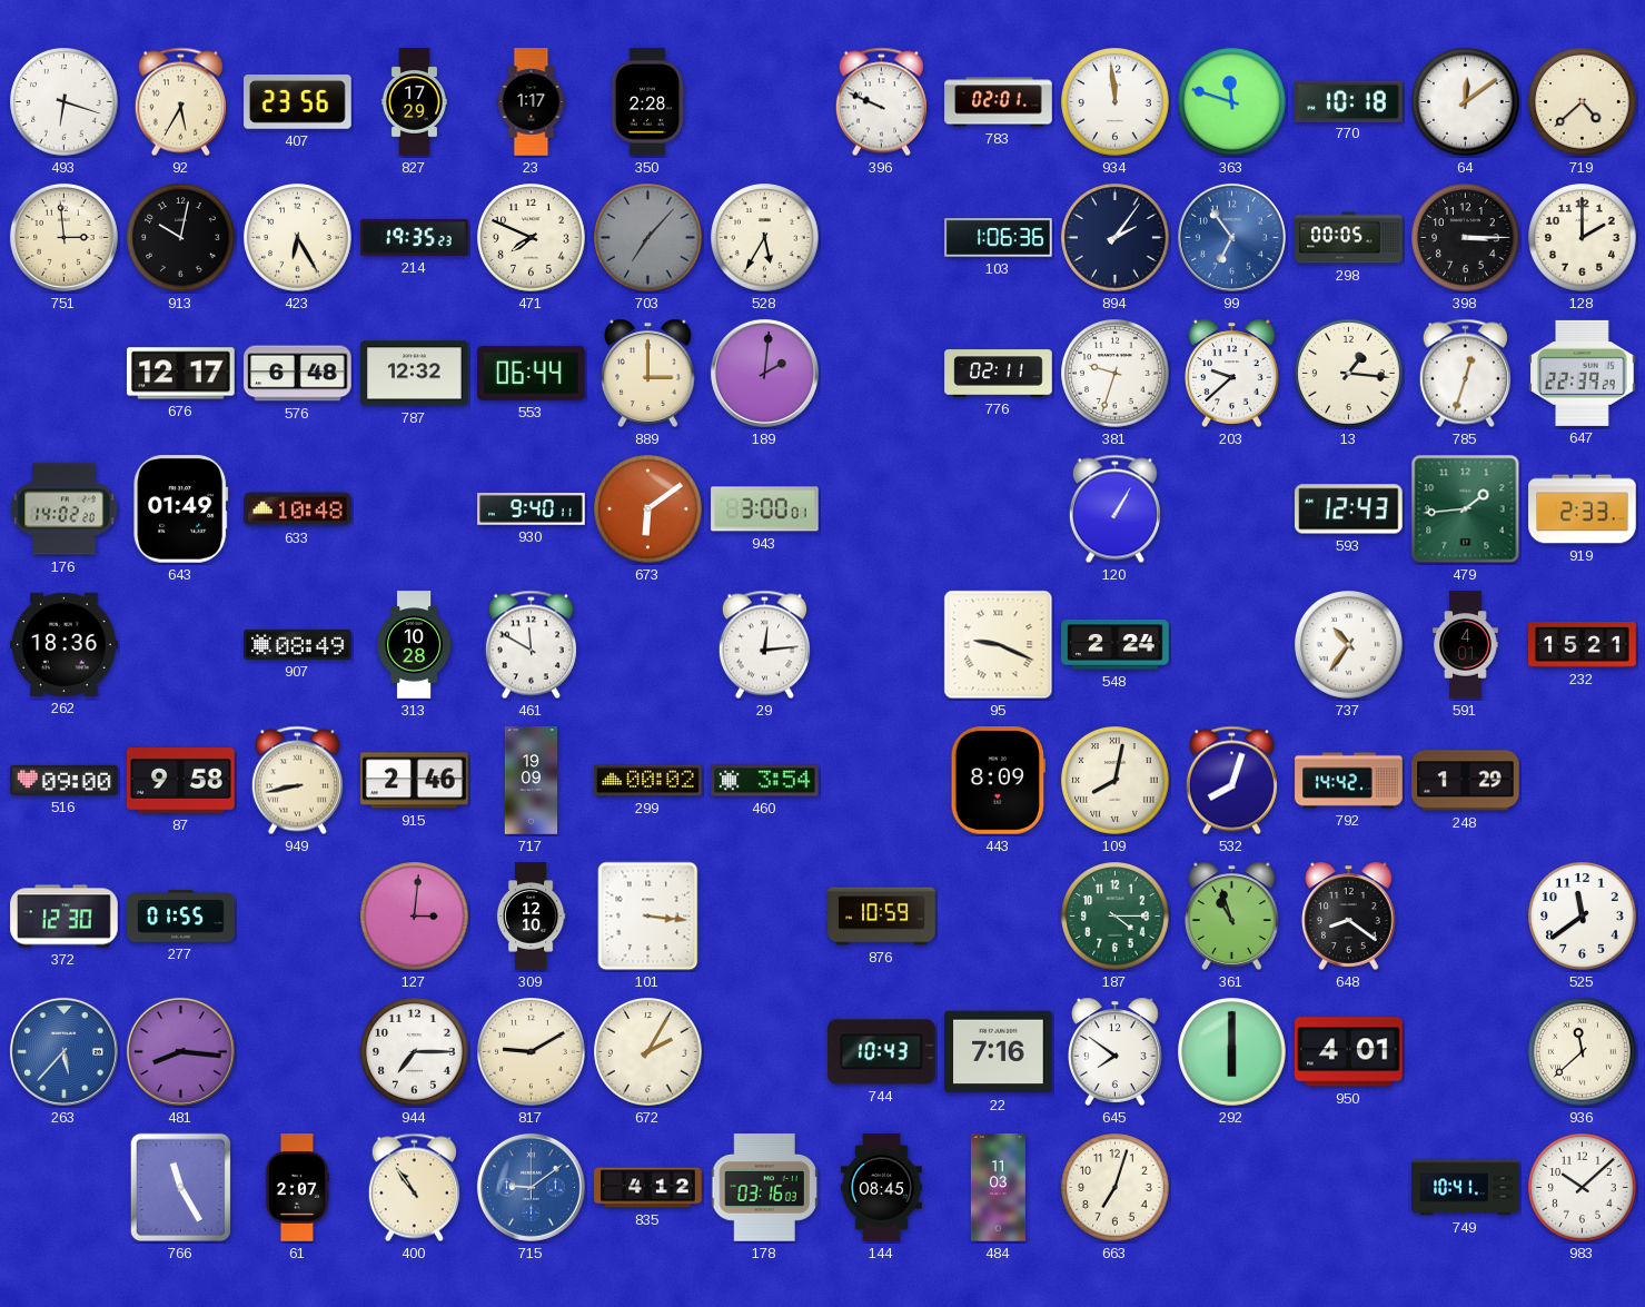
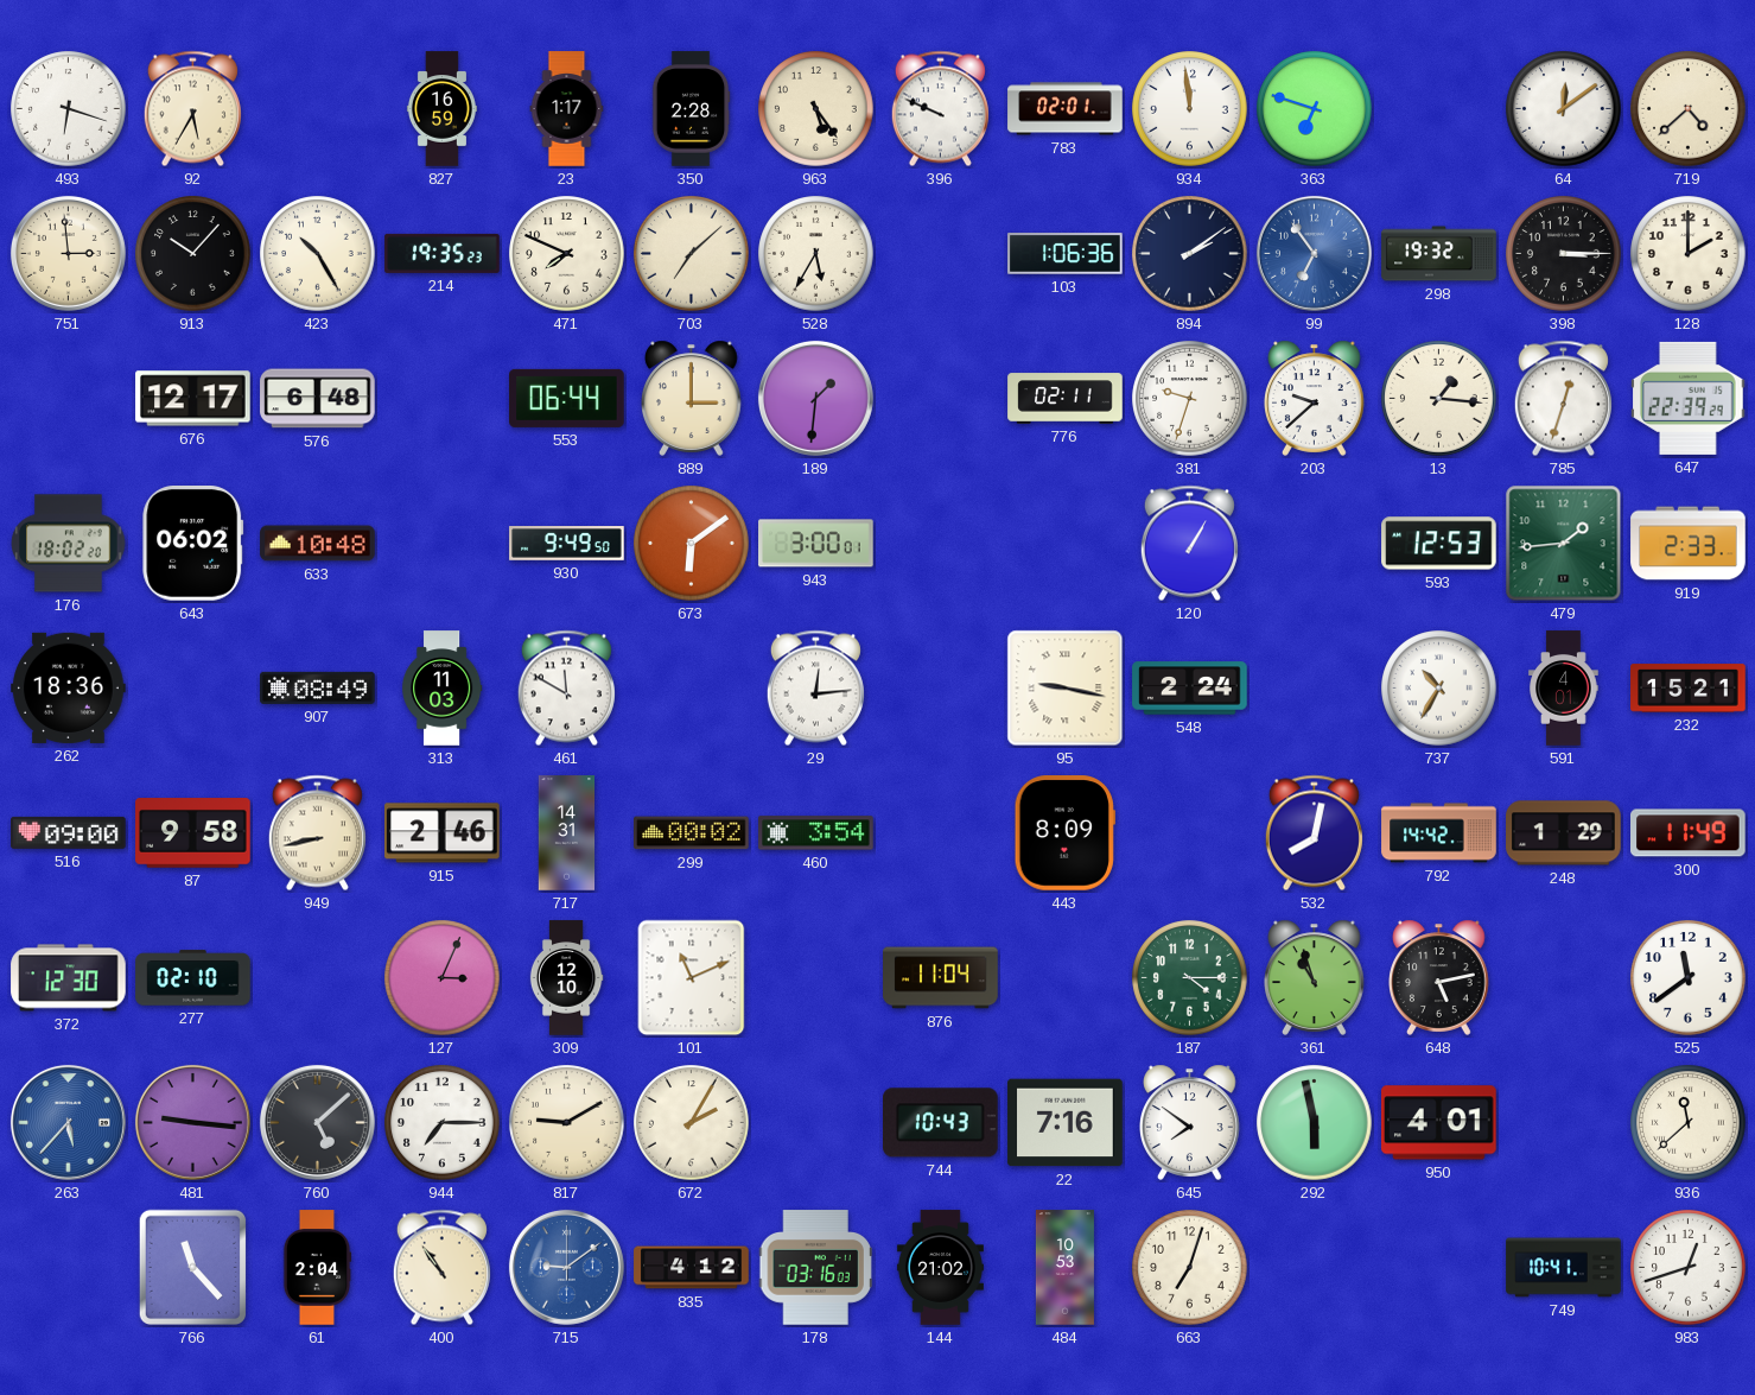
407: 23:56 -> none (298, 102)
827: 17:29 -> 16:59 (441, 109)
963: none -> 5:24 (816, 109)
363: 11:48 -> 6:48 (1315, 109)
770: 10:18 -> none (1349, 101)
913: 10:02 -> 10:07 (193, 254)
423: 6:25 -> 10:25 (318, 254)
703: 7:07 -> 7:08 (692, 254)
703 dial: grey -> cream (692, 254)
894: 2:06 -> 2:09 (1190, 254)
298: 00:05 -> 19:32 (1439, 254)
787: 12:32 -> none (415, 374)
189: 2:01 -> 1:31 (815, 398)
176: 14:02 -> 18:02 (69, 544)
643: 01:49 -> 06:02 (193, 544)
930: 9:40 -> 9:49 (567, 544)
593: 12:43 -> 12:53 (1439, 544)
313: 10:28 -> 11:03 (441, 689)
95: 9:19 -> 9:17 (1066, 689)
737: 10:36 -> 10:35 (1439, 689)
717: 19:09 -> 14:31 (567, 833)
109: 8:02 -> none (1116, 781)
532: 8:03 -> 8:02 (1314, 833)
300: none -> 11:49 (1689, 833)
277: 01:55 -> 02:10 (193, 978)
127: 3:01 -> 3:04 (443, 978)
101: 3:16 -> 11:11 (692, 978)
876: 10:59 -> 11:04 (941, 978)
648: 8:21 -> 5:13 (1439, 977)
481: 8:16 -> 9:16 (192, 1122)
760: none -> 5:08 (317, 1122)
292: 6:00 -> 5:58 (1315, 1123)
766: 11:25 -> 11:23 (192, 1268)
61: 2:07 -> 2:04 (317, 1268)
144: 08:45 -> 21:02 (940, 1268)
484: 11:03 -> 10:53 (1064, 1268)
983: 10:08 -> 12:42 (1689, 1268)
